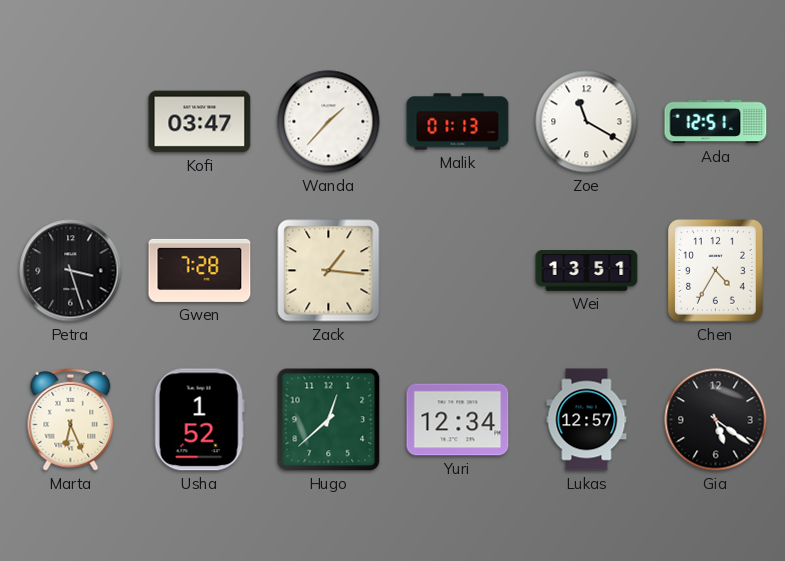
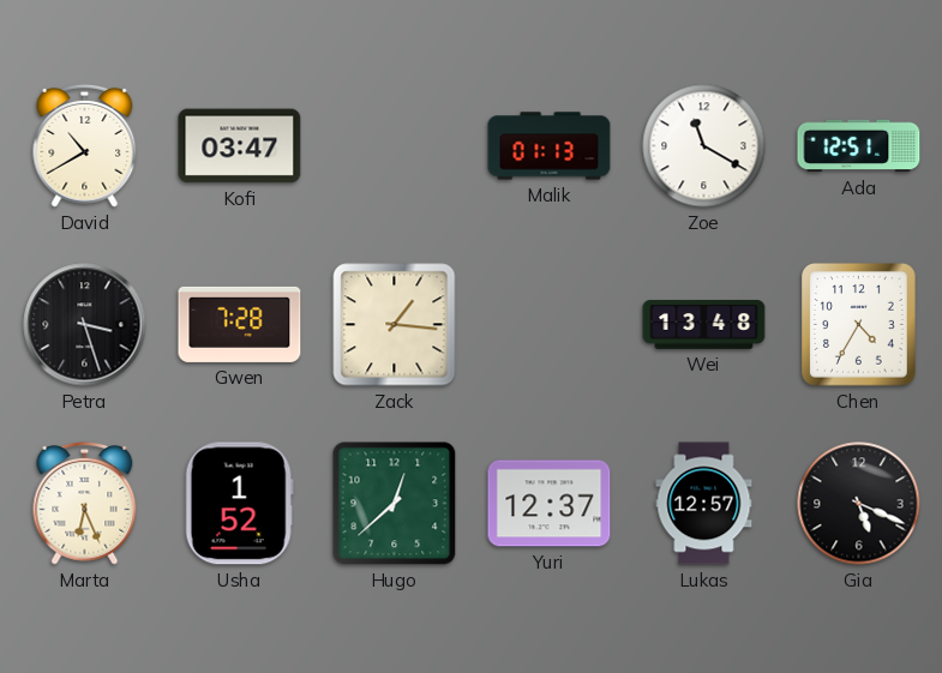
David: none -> 10:40 (85, 145)
Wanda: 1:37 -> none (329, 122)
Wei: 13:51 -> 13:48 (704, 325)
Yuri: 12:34 -> 12:37 (550, 504)
Gia: 5:21 -> 5:19 (859, 504)
